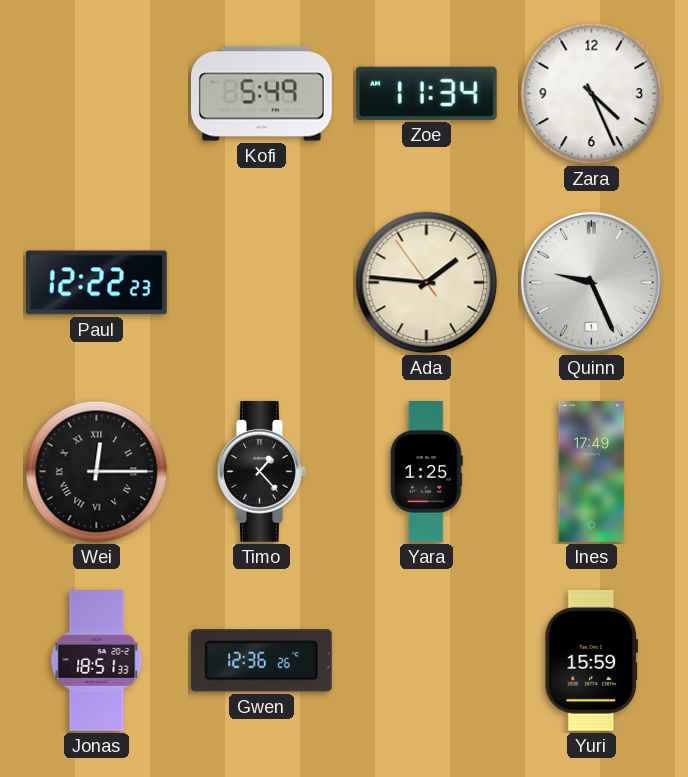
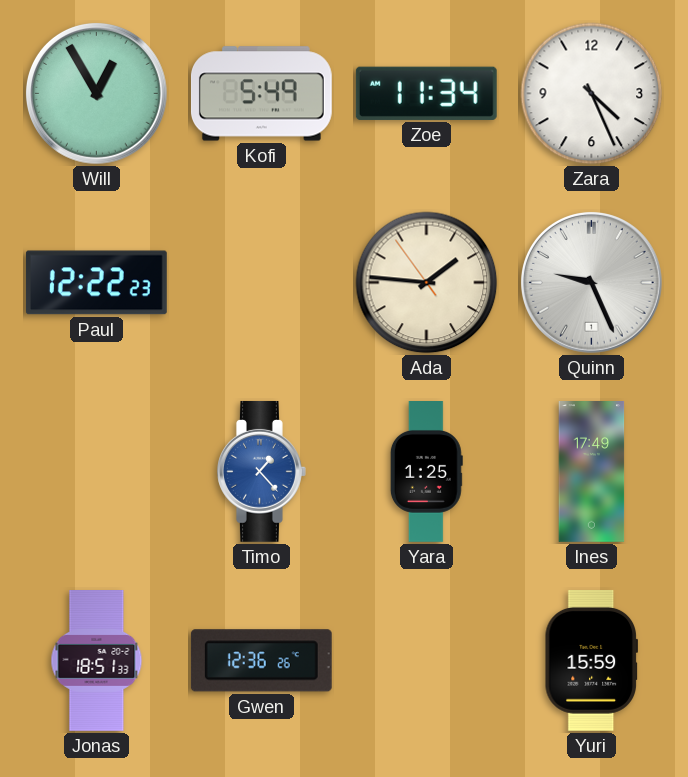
Will: none -> 12:55 (96, 93)
Wei: 12:15 -> none (97, 472)
Timo dial: black -> blue (262, 471)
